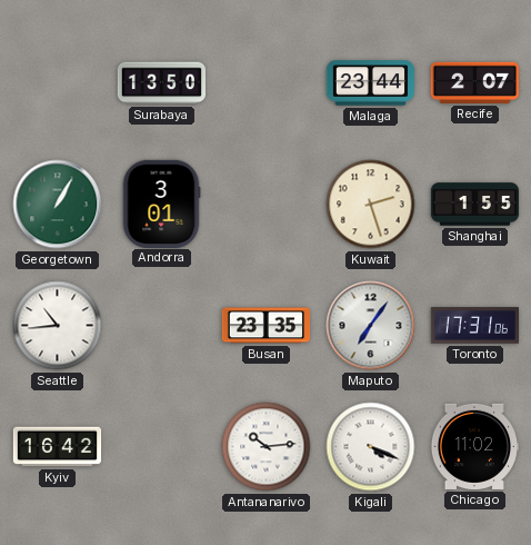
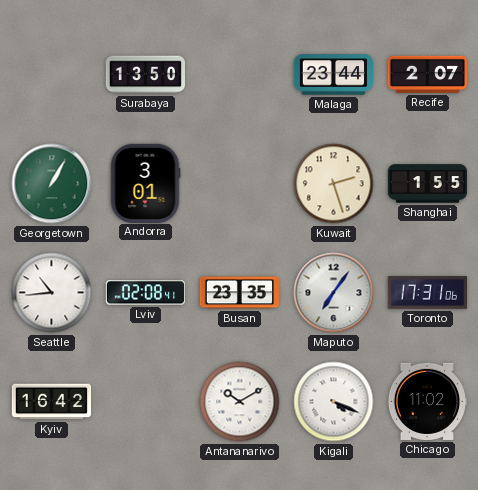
Lviv: none -> 02:08 (145, 293)
Antananarivo: 10:14 -> 10:10 (240, 402)
